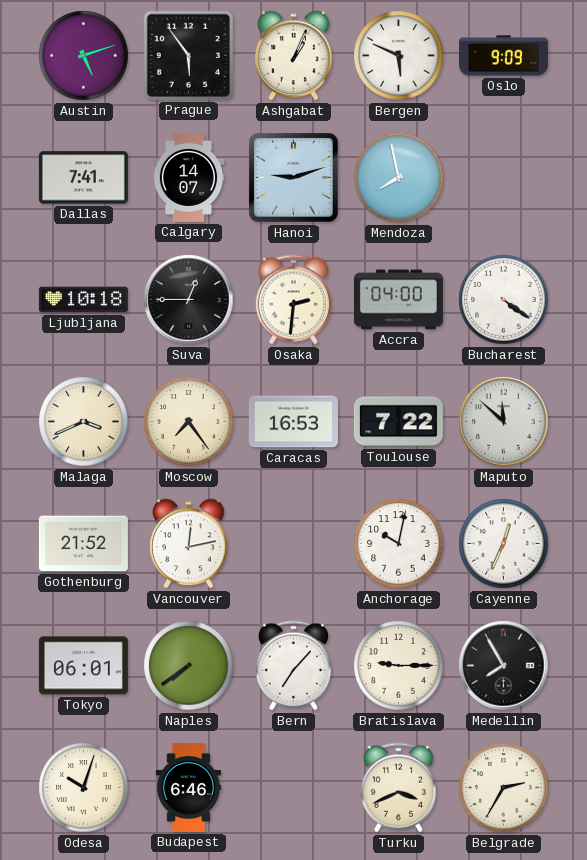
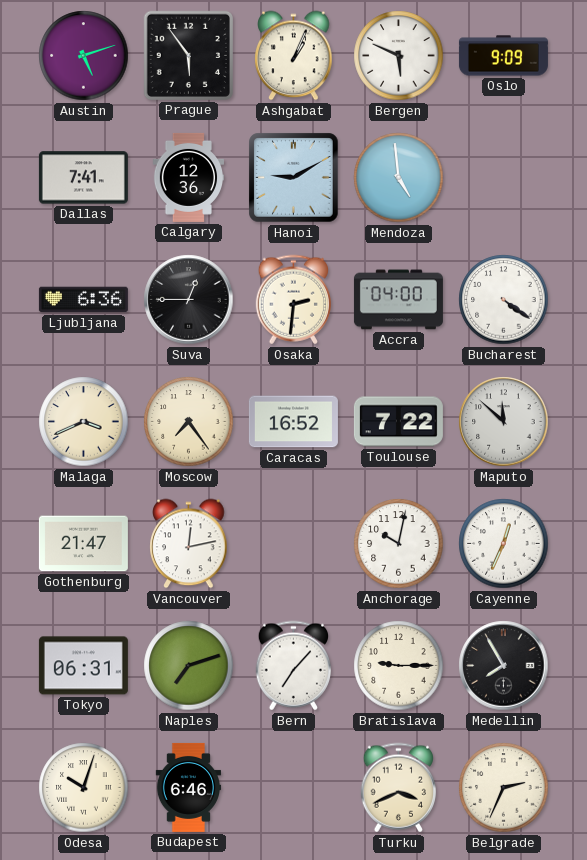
Calgary: 14:07 -> 12:36 (188, 177)
Hanoi: 9:12 -> 9:10 (294, 178)
Mendoza: 7:58 -> 4:59 (399, 178)
Ljubljana: 10:18 -> 6:36 (83, 300)
Caracas: 16:53 -> 16:52 (293, 422)
Gothenburg: 21:52 -> 21:47 (83, 544)
Tokyo: 06:01 -> 06:31 (83, 666)
Naples: 7:39 -> 7:12 (189, 666)
Belgrade: 2:35 -> 2:34 (504, 788)
